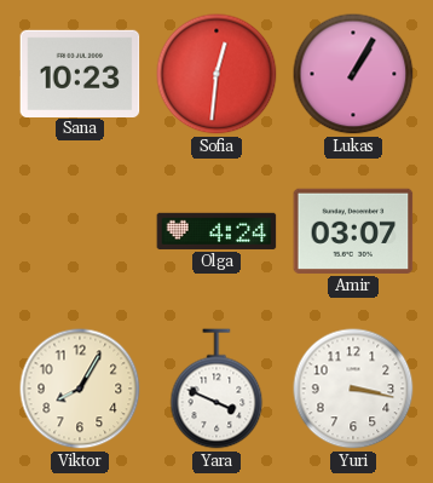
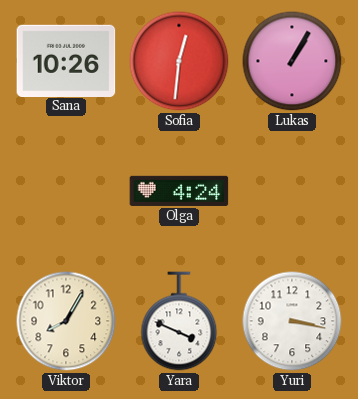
Sana: 10:23 -> 10:26 (66, 60)
Amir: 03:07 -> none (353, 231)
